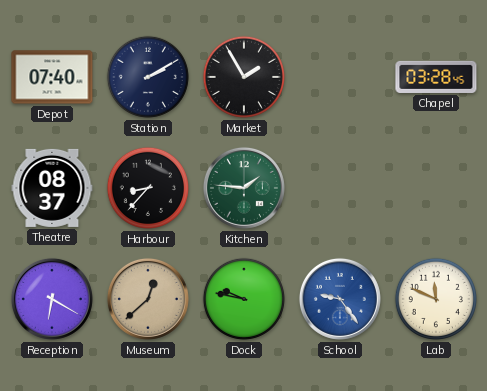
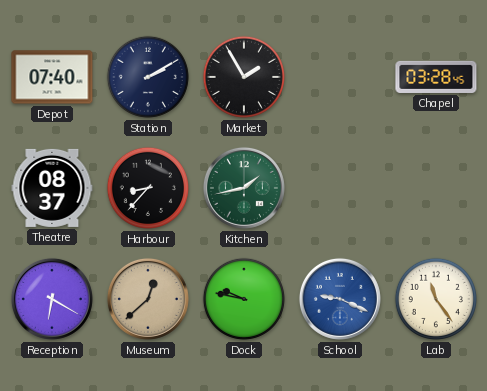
Kitchen: 1:46 -> 1:43 (244, 188)
School: 9:24 -> 9:19 (340, 299)
Lab: 11:49 -> 11:24 (436, 299)
